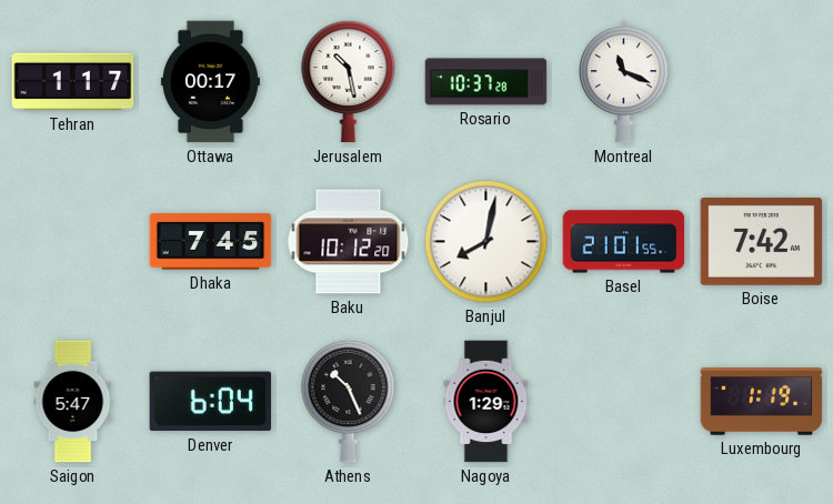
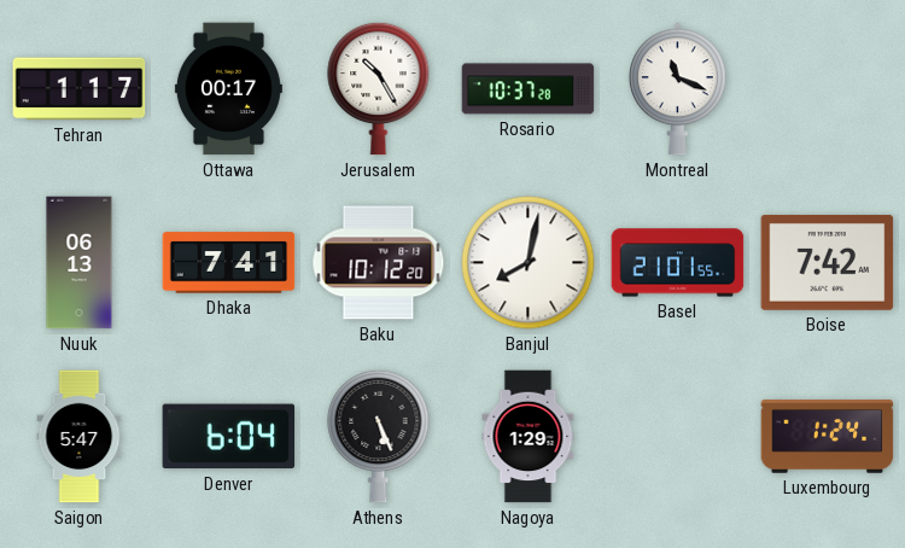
Jerusalem: 10:28 -> 10:25 (379, 88)
Nuuk: none -> 06:13 (80, 263)
Dhaka: 7:45 -> 7:41 (229, 263)
Athens: 10:26 -> 5:26 (379, 436)
Luxembourg: 1:19 -> 1:24 (828, 437)
